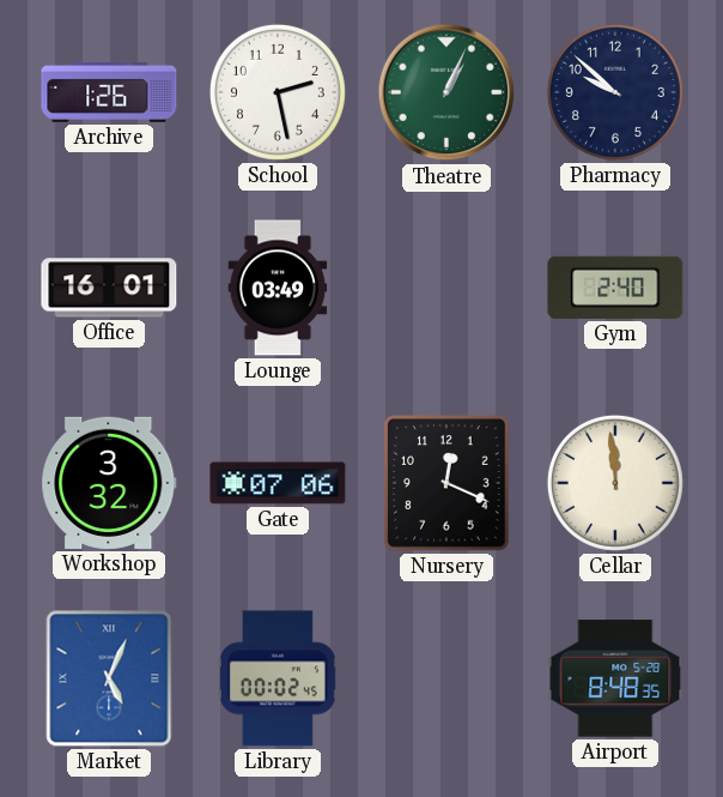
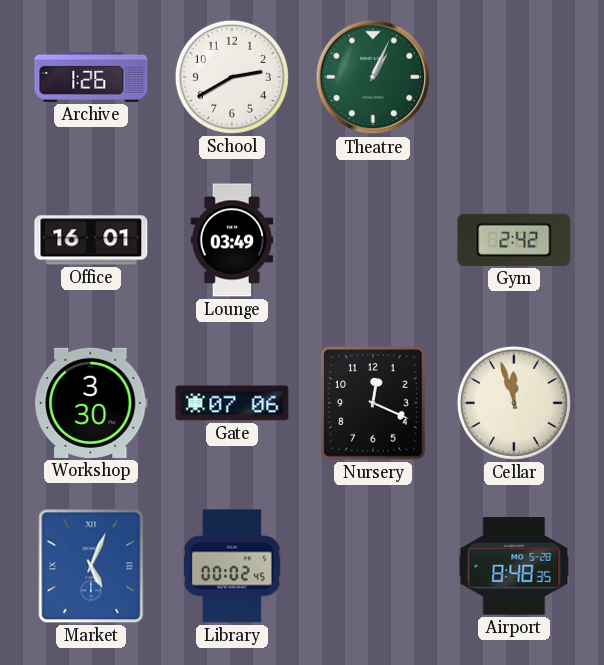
School: 2:28 -> 2:40 (232, 77)
Pharmacy: 9:52 -> none (615, 92)
Gym: 2:40 -> 2:42 (514, 240)
Workshop: 3:32 -> 3:30 (91, 403)
Cellar: 11:59 -> 11:57 (514, 403)
